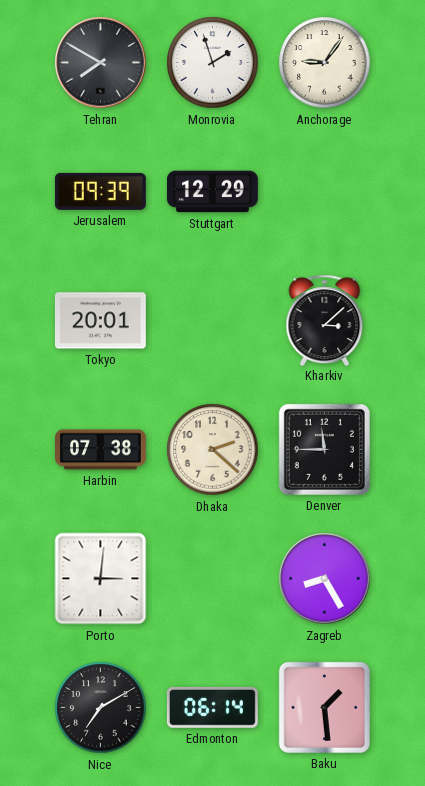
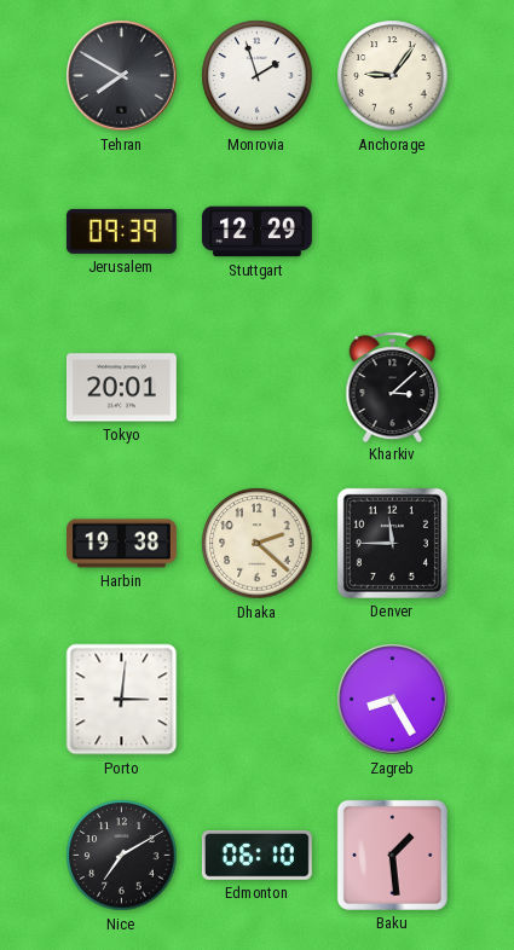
Harbin: 07:38 -> 19:38 (122, 544)
Edmonton: 06:14 -> 06:10 (256, 855)
